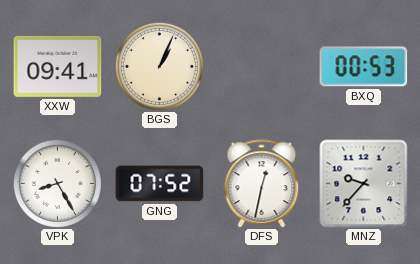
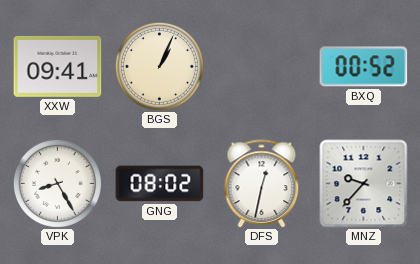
BXQ: 00:53 -> 00:52 (364, 67)
GNG: 07:52 -> 08:02 (160, 184)
